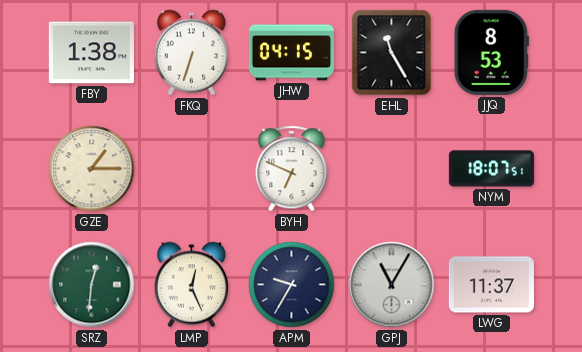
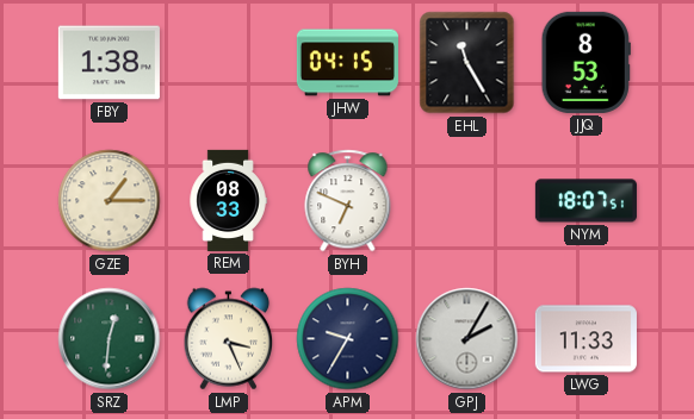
FKQ: 6:33 -> none (192, 53)
REM: none -> 08:33 (228, 200)
LMP: 12:26 -> 3:26 (229, 339)
GPJ: 11:05 -> 2:05 (467, 339)
LWG: 11:37 -> 11:33 (585, 339)
